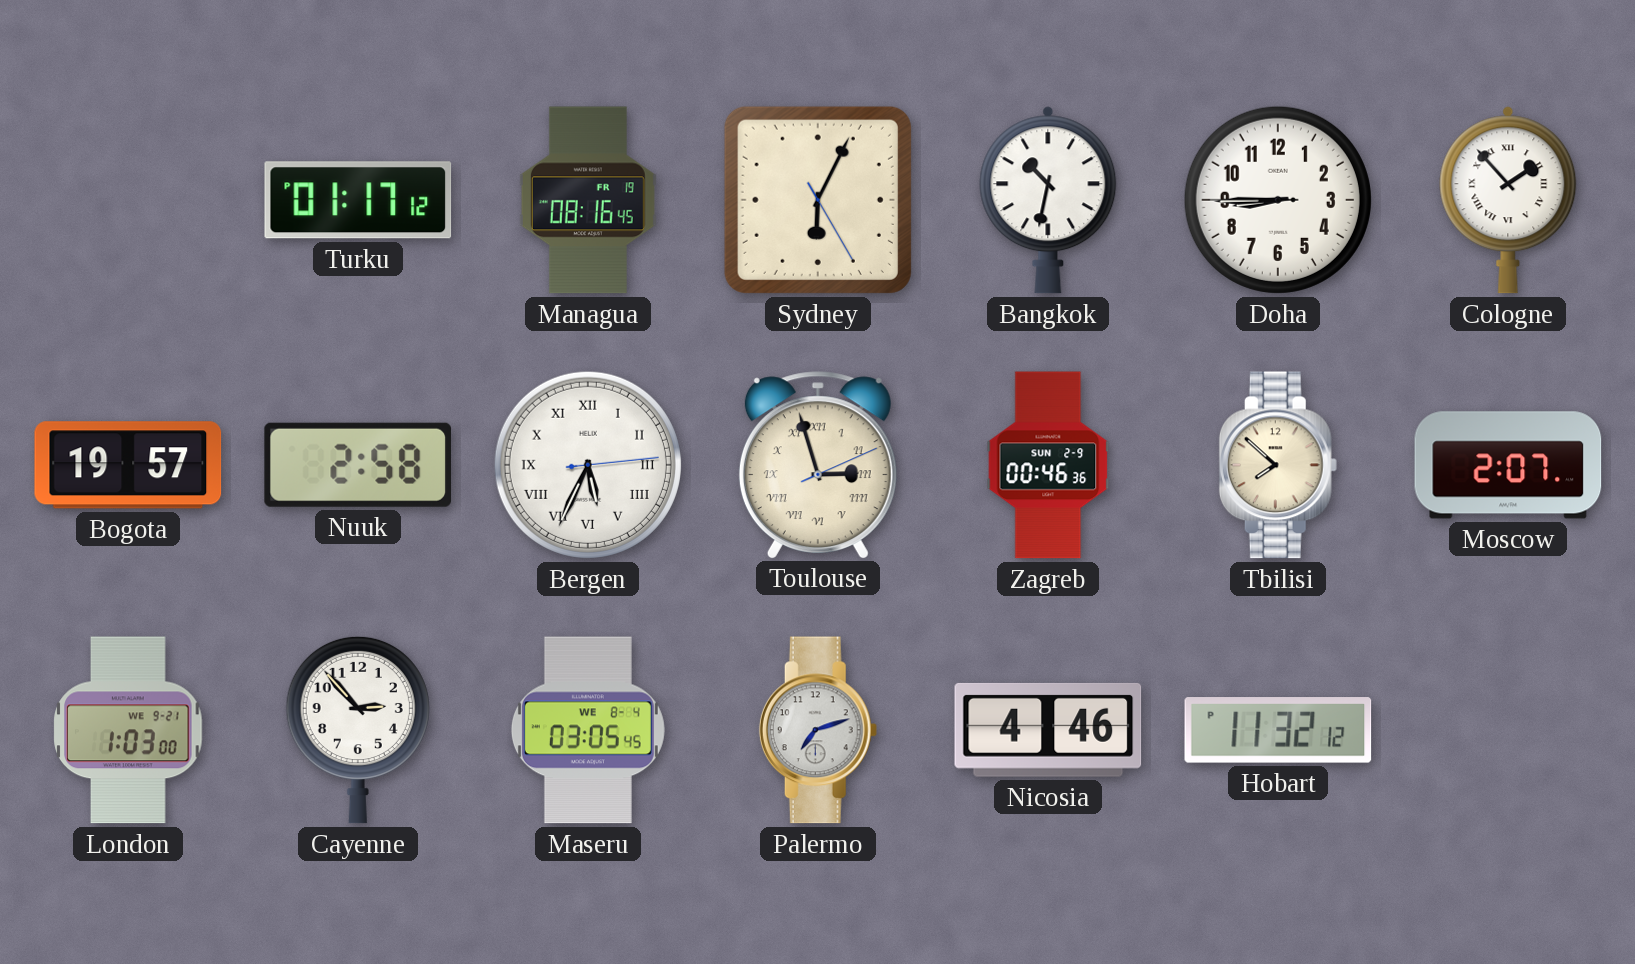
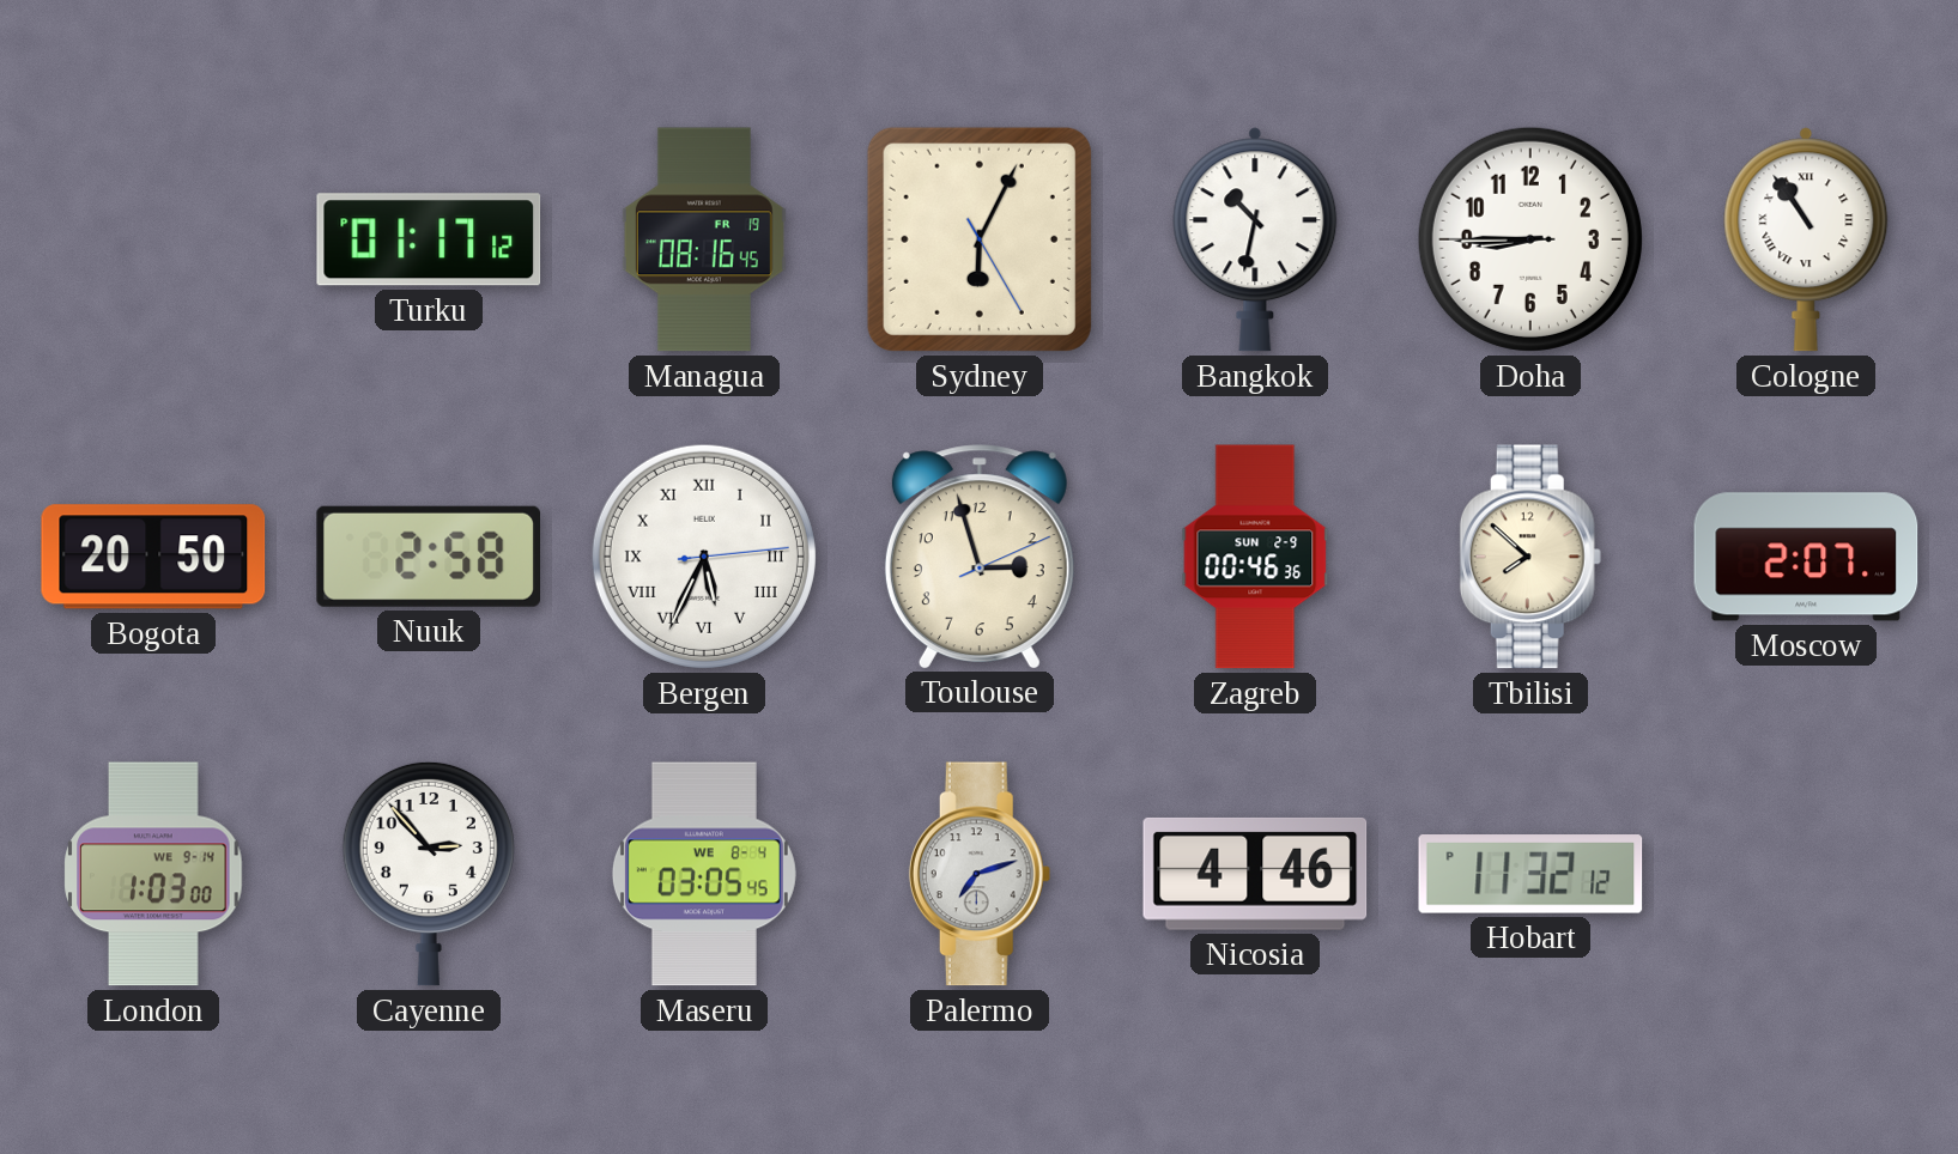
Cologne: 1:53 -> 10:54 (1806, 239)
Bogota: 19:57 -> 20:50 (153, 557)
Toulouse numerals: Roman -> Arabic (980, 557)
London date: WE 9-21 -> WE 9-14 (153, 874)
